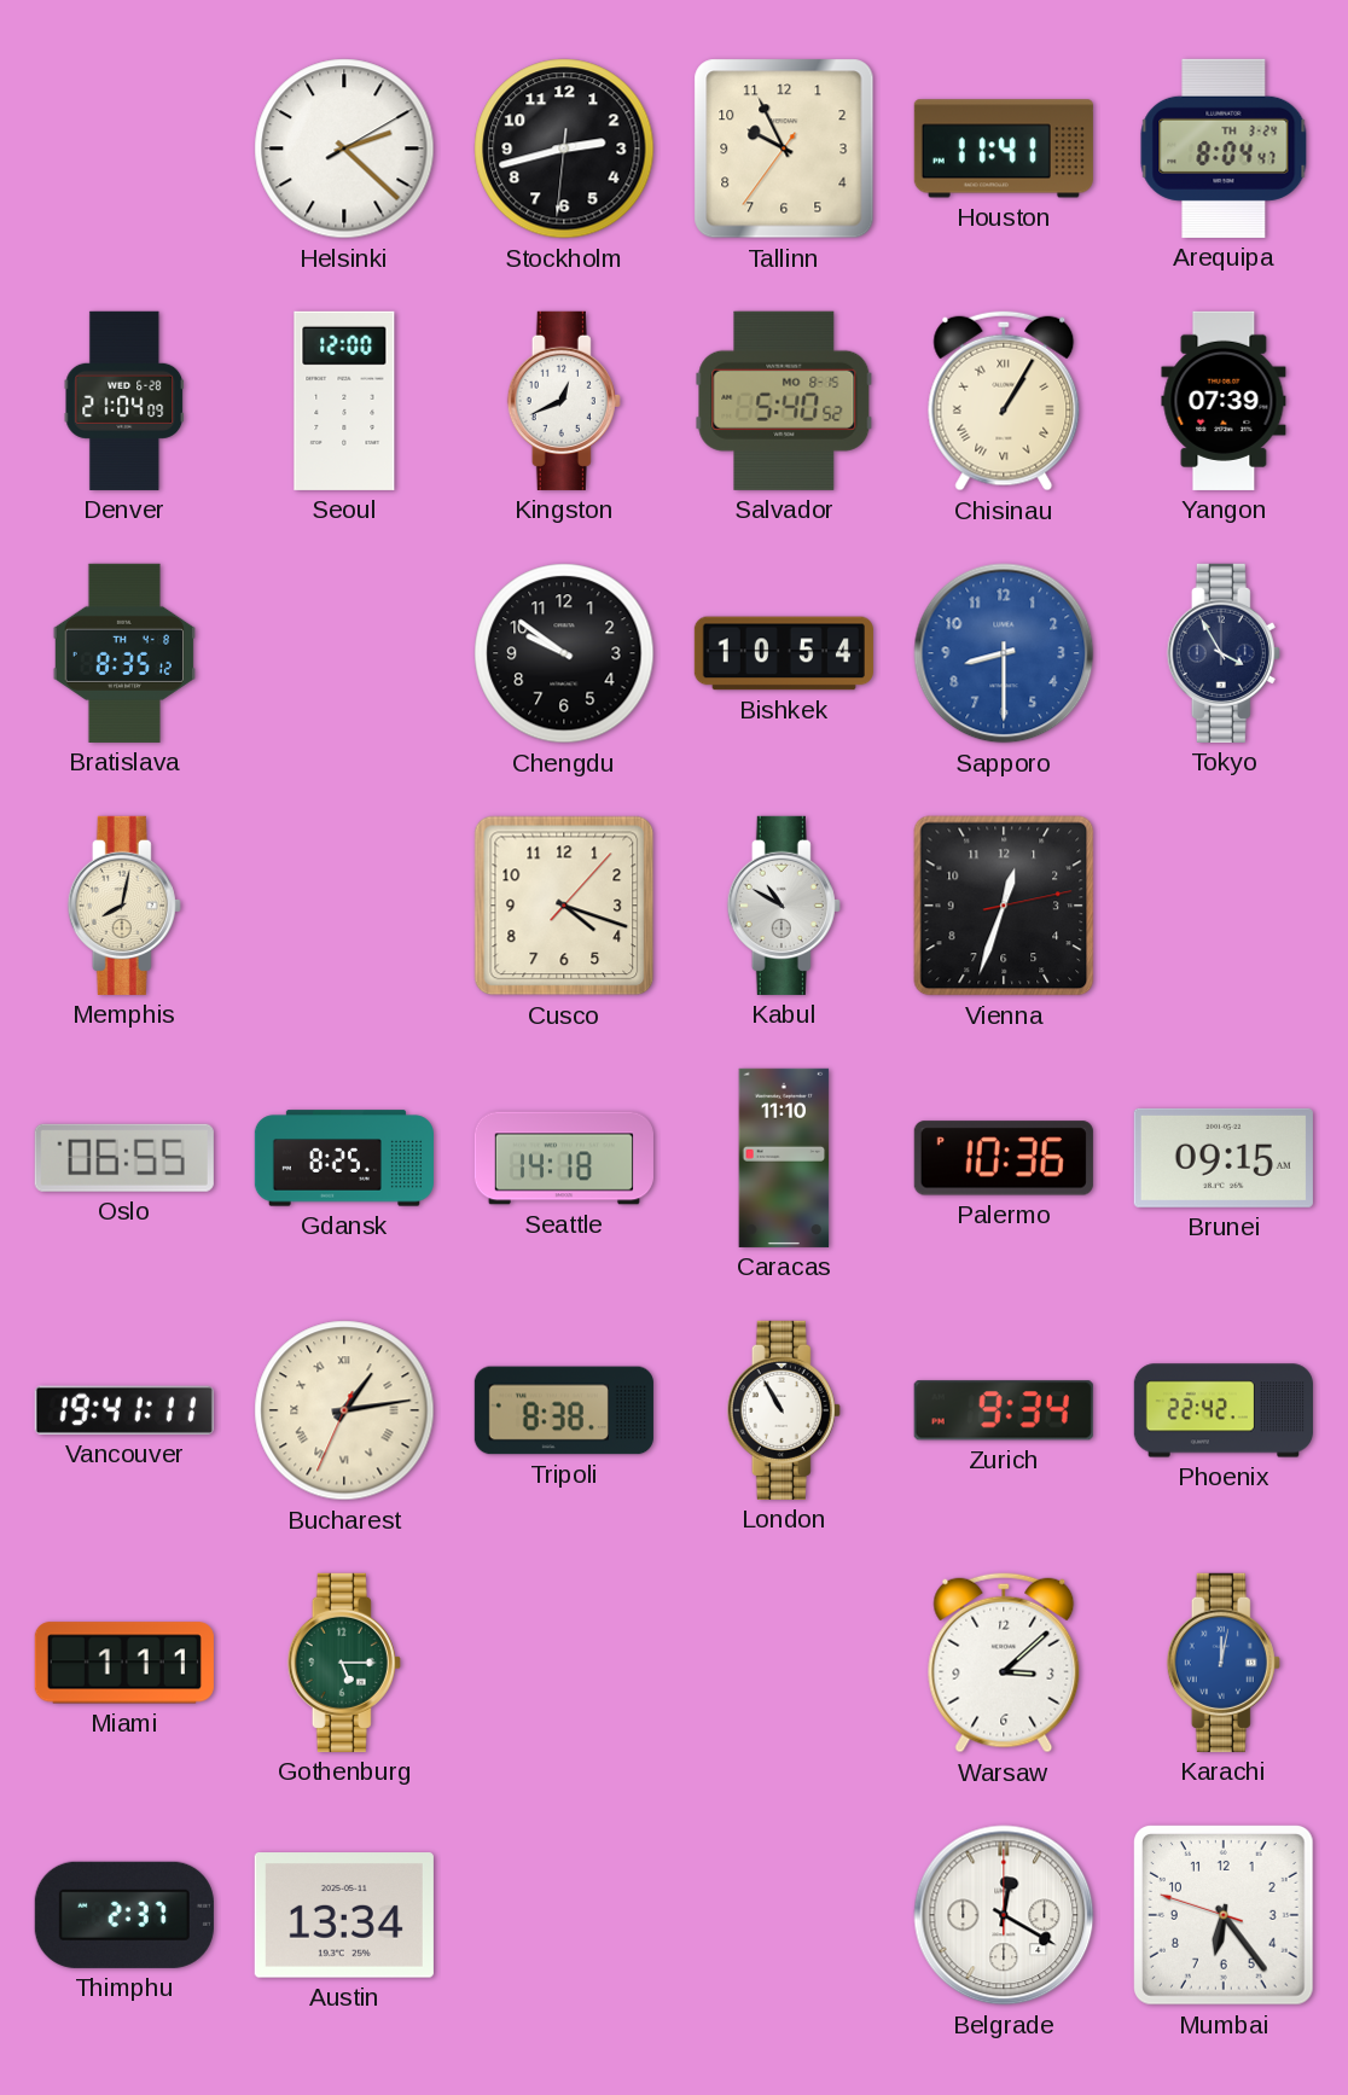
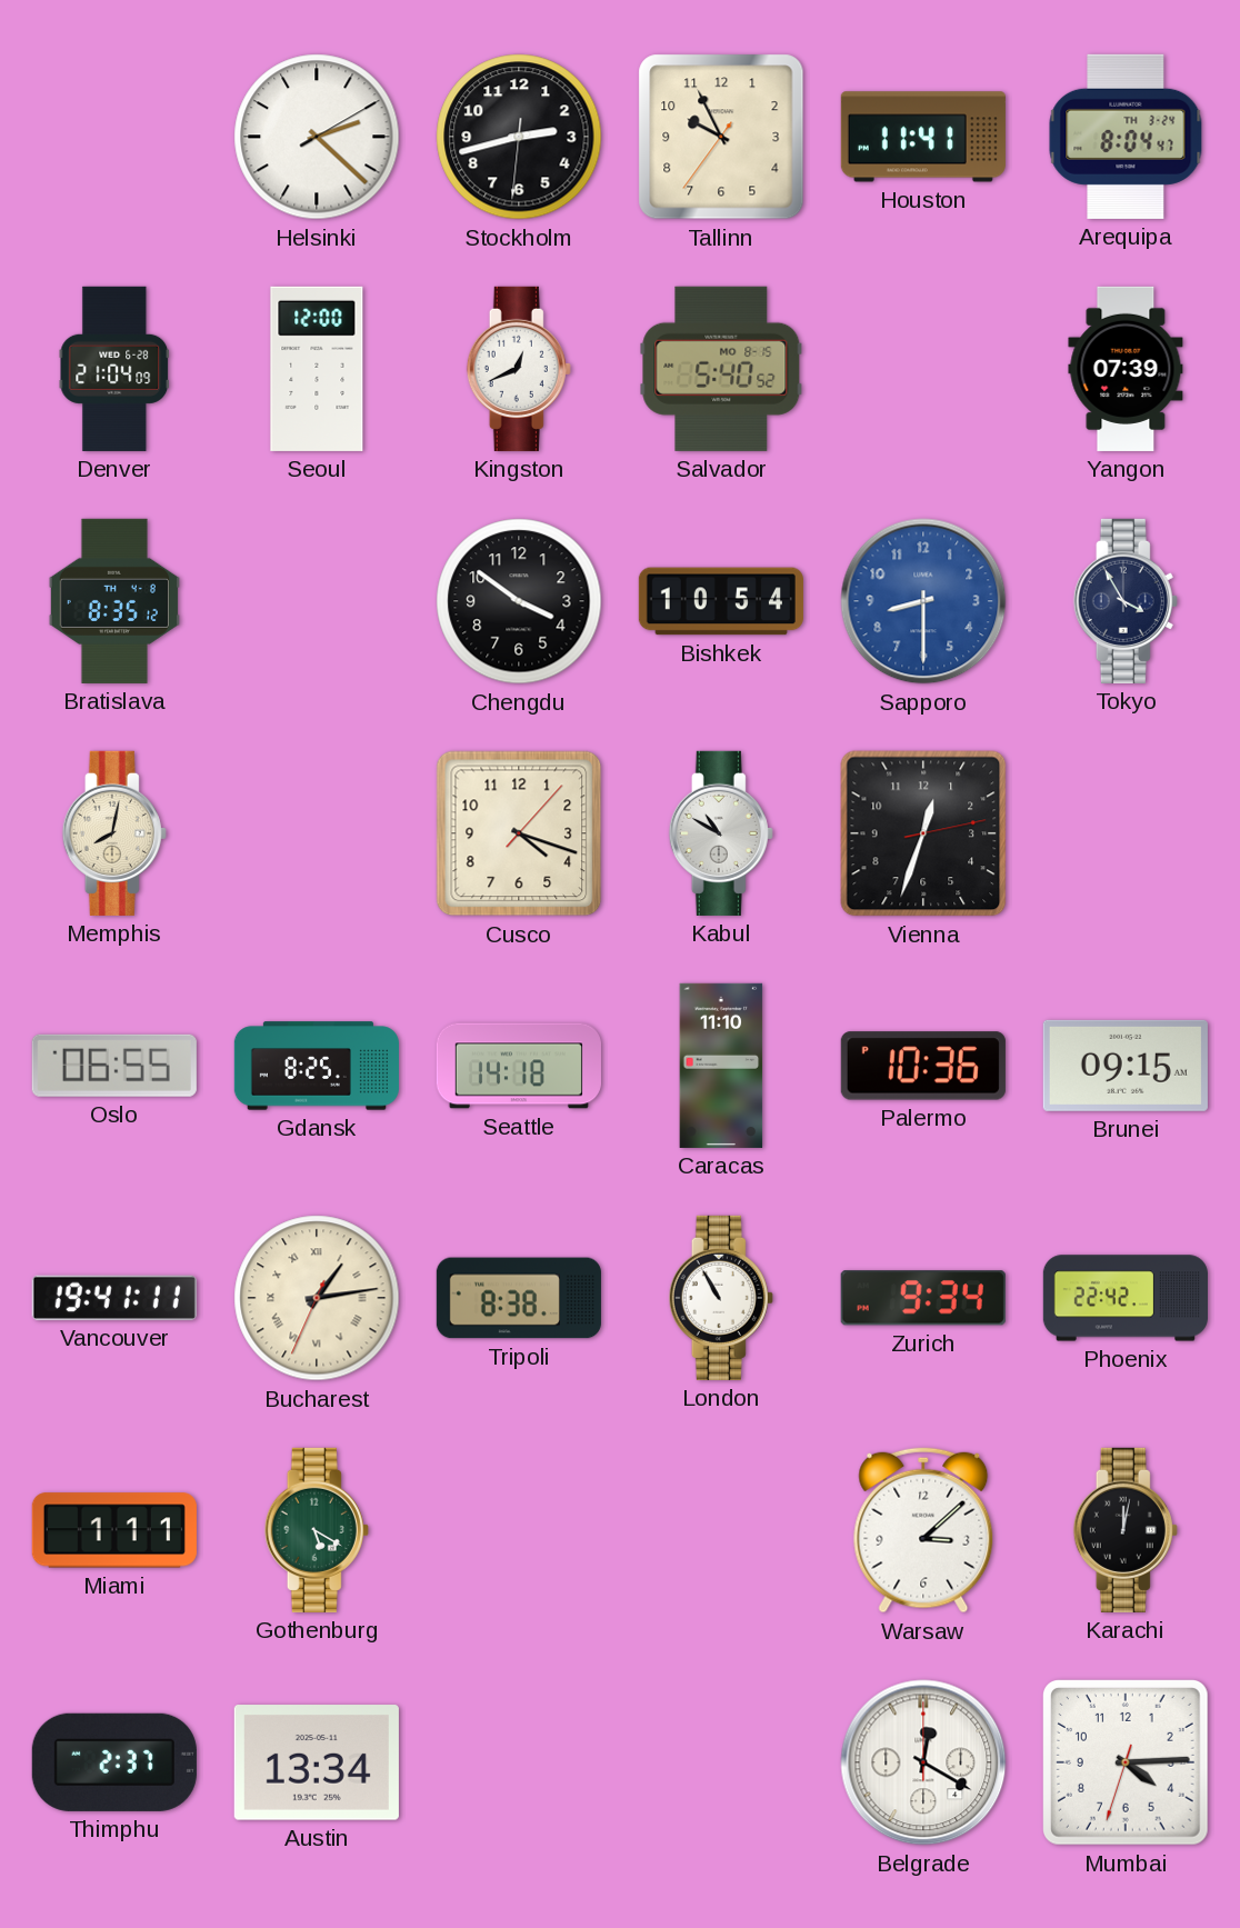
Chisinau: 1:05 -> none (1004, 401)
Chengdu: 9:51 -> 3:51 (519, 601)
Gothenburg: 5:15 -> 5:20 (317, 1530)
Karachi dial: blue -> black (1126, 1530)
Mumbai: 6:23 -> 4:14 (1127, 1764)
